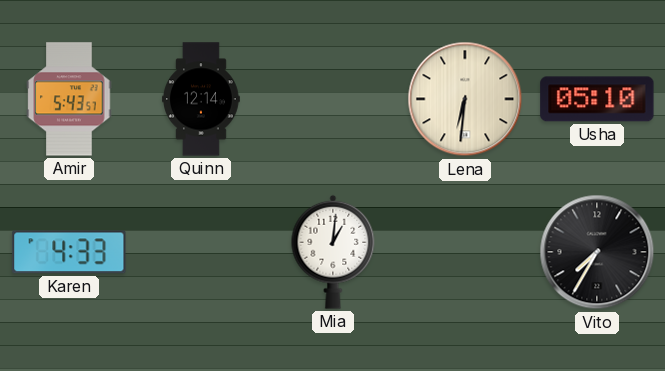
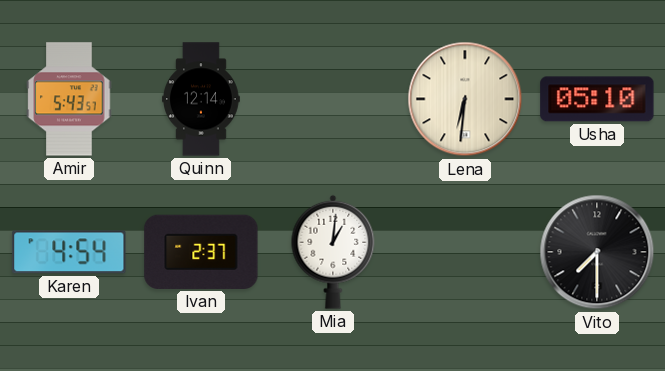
Karen: 4:33 -> 4:54 (69, 252)
Ivan: none -> 2:37 (201, 252)
Vito: 7:35 -> 7:30 (597, 252)
